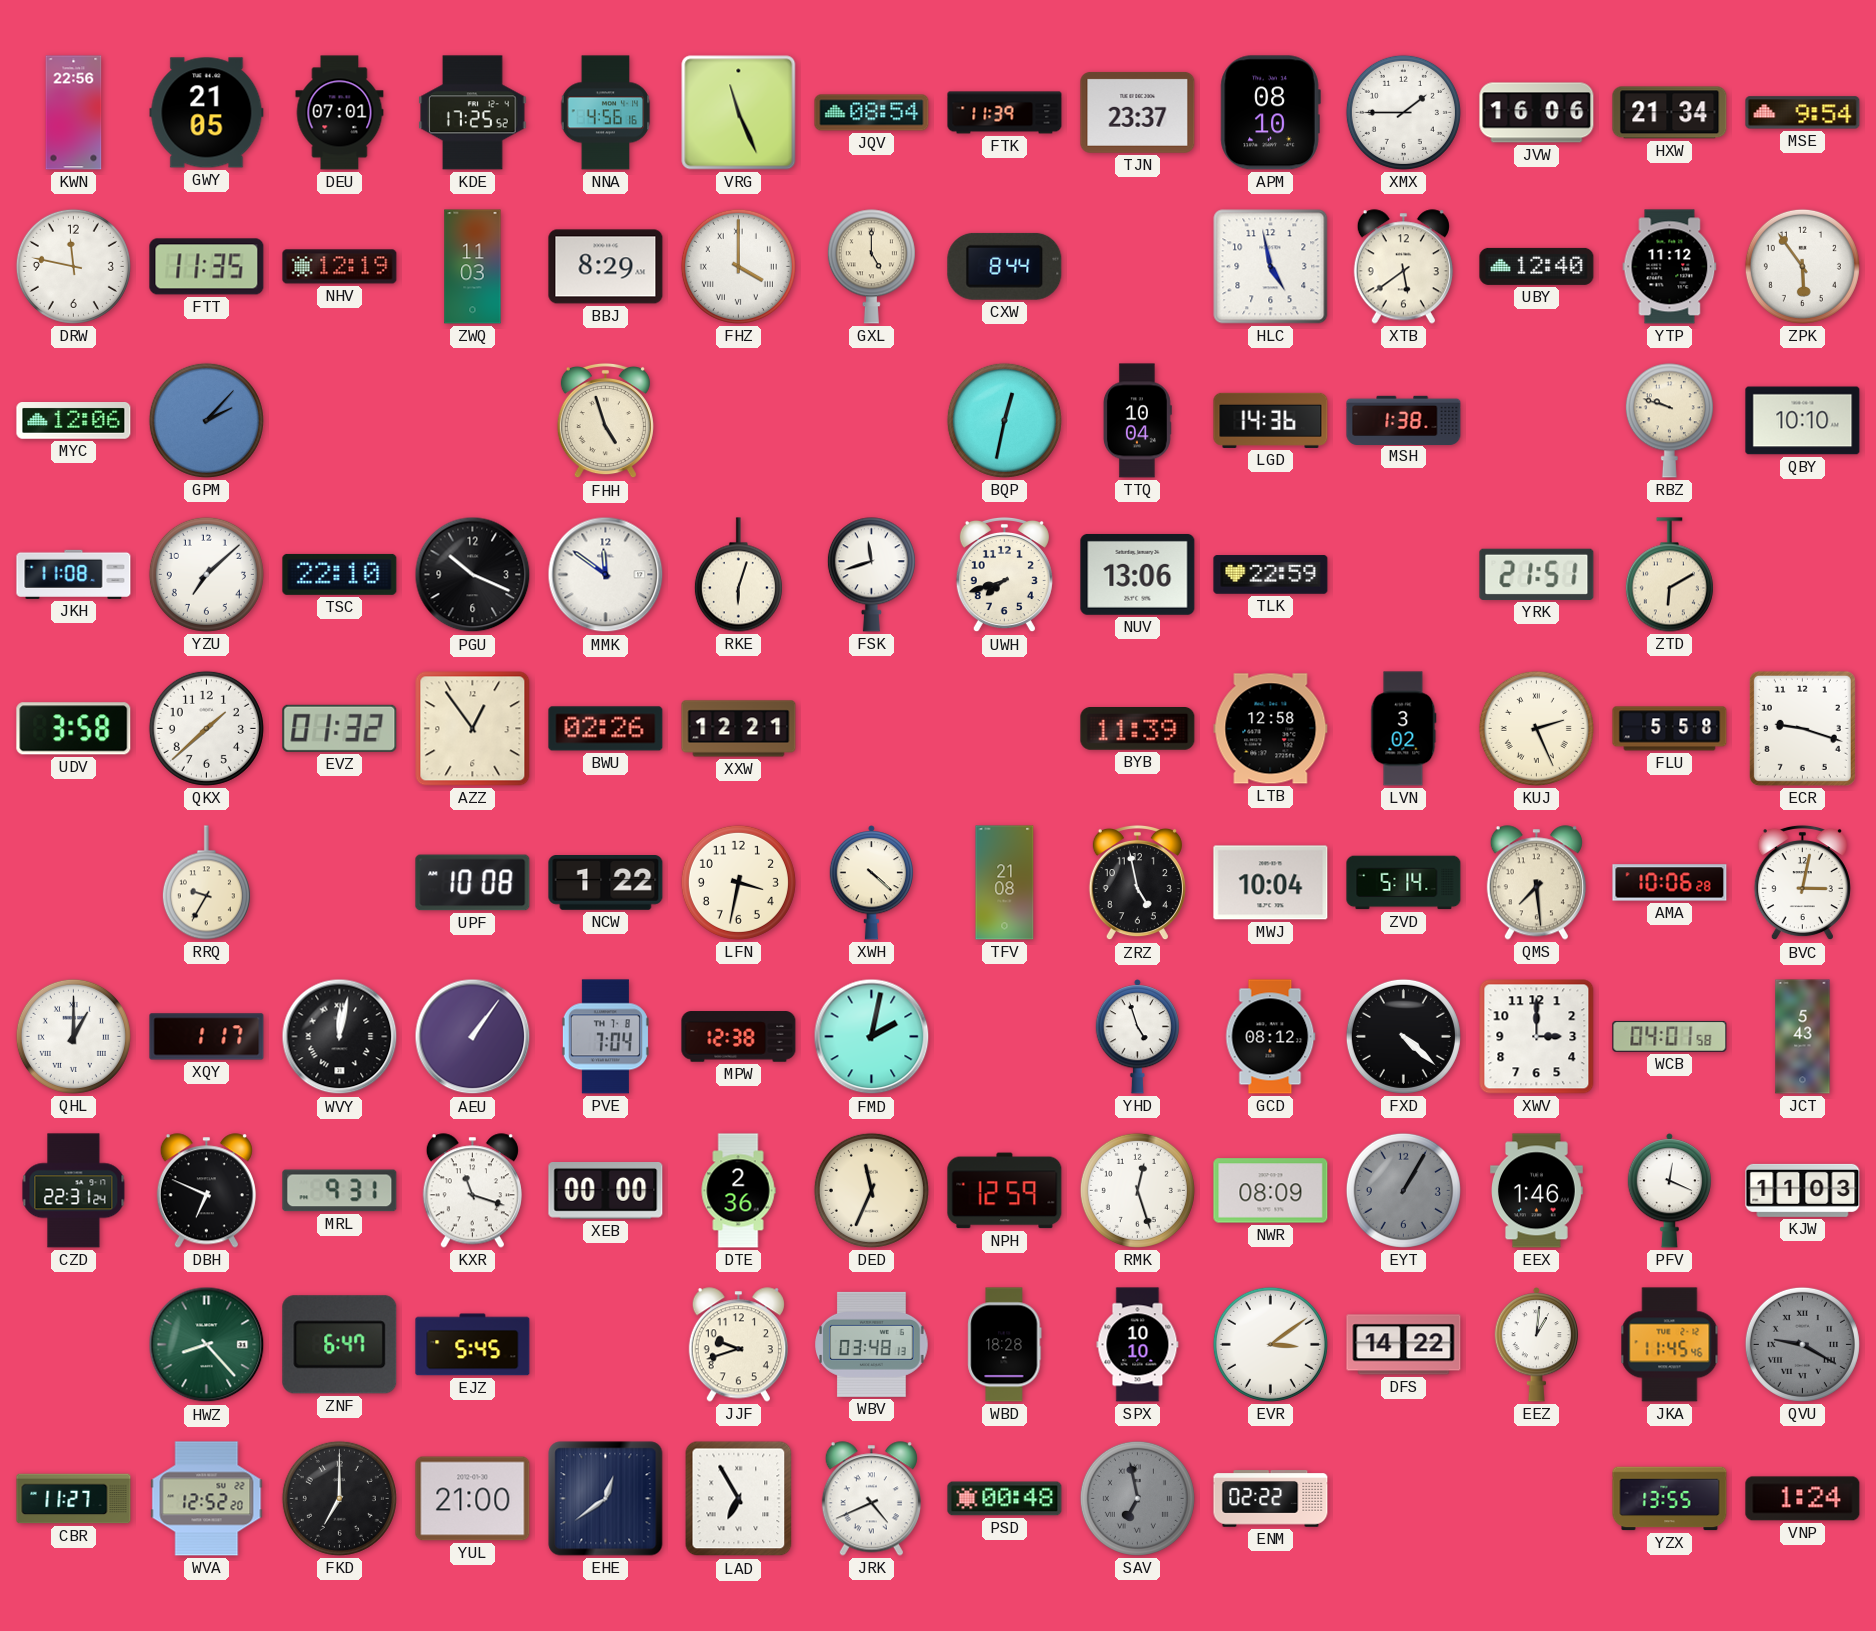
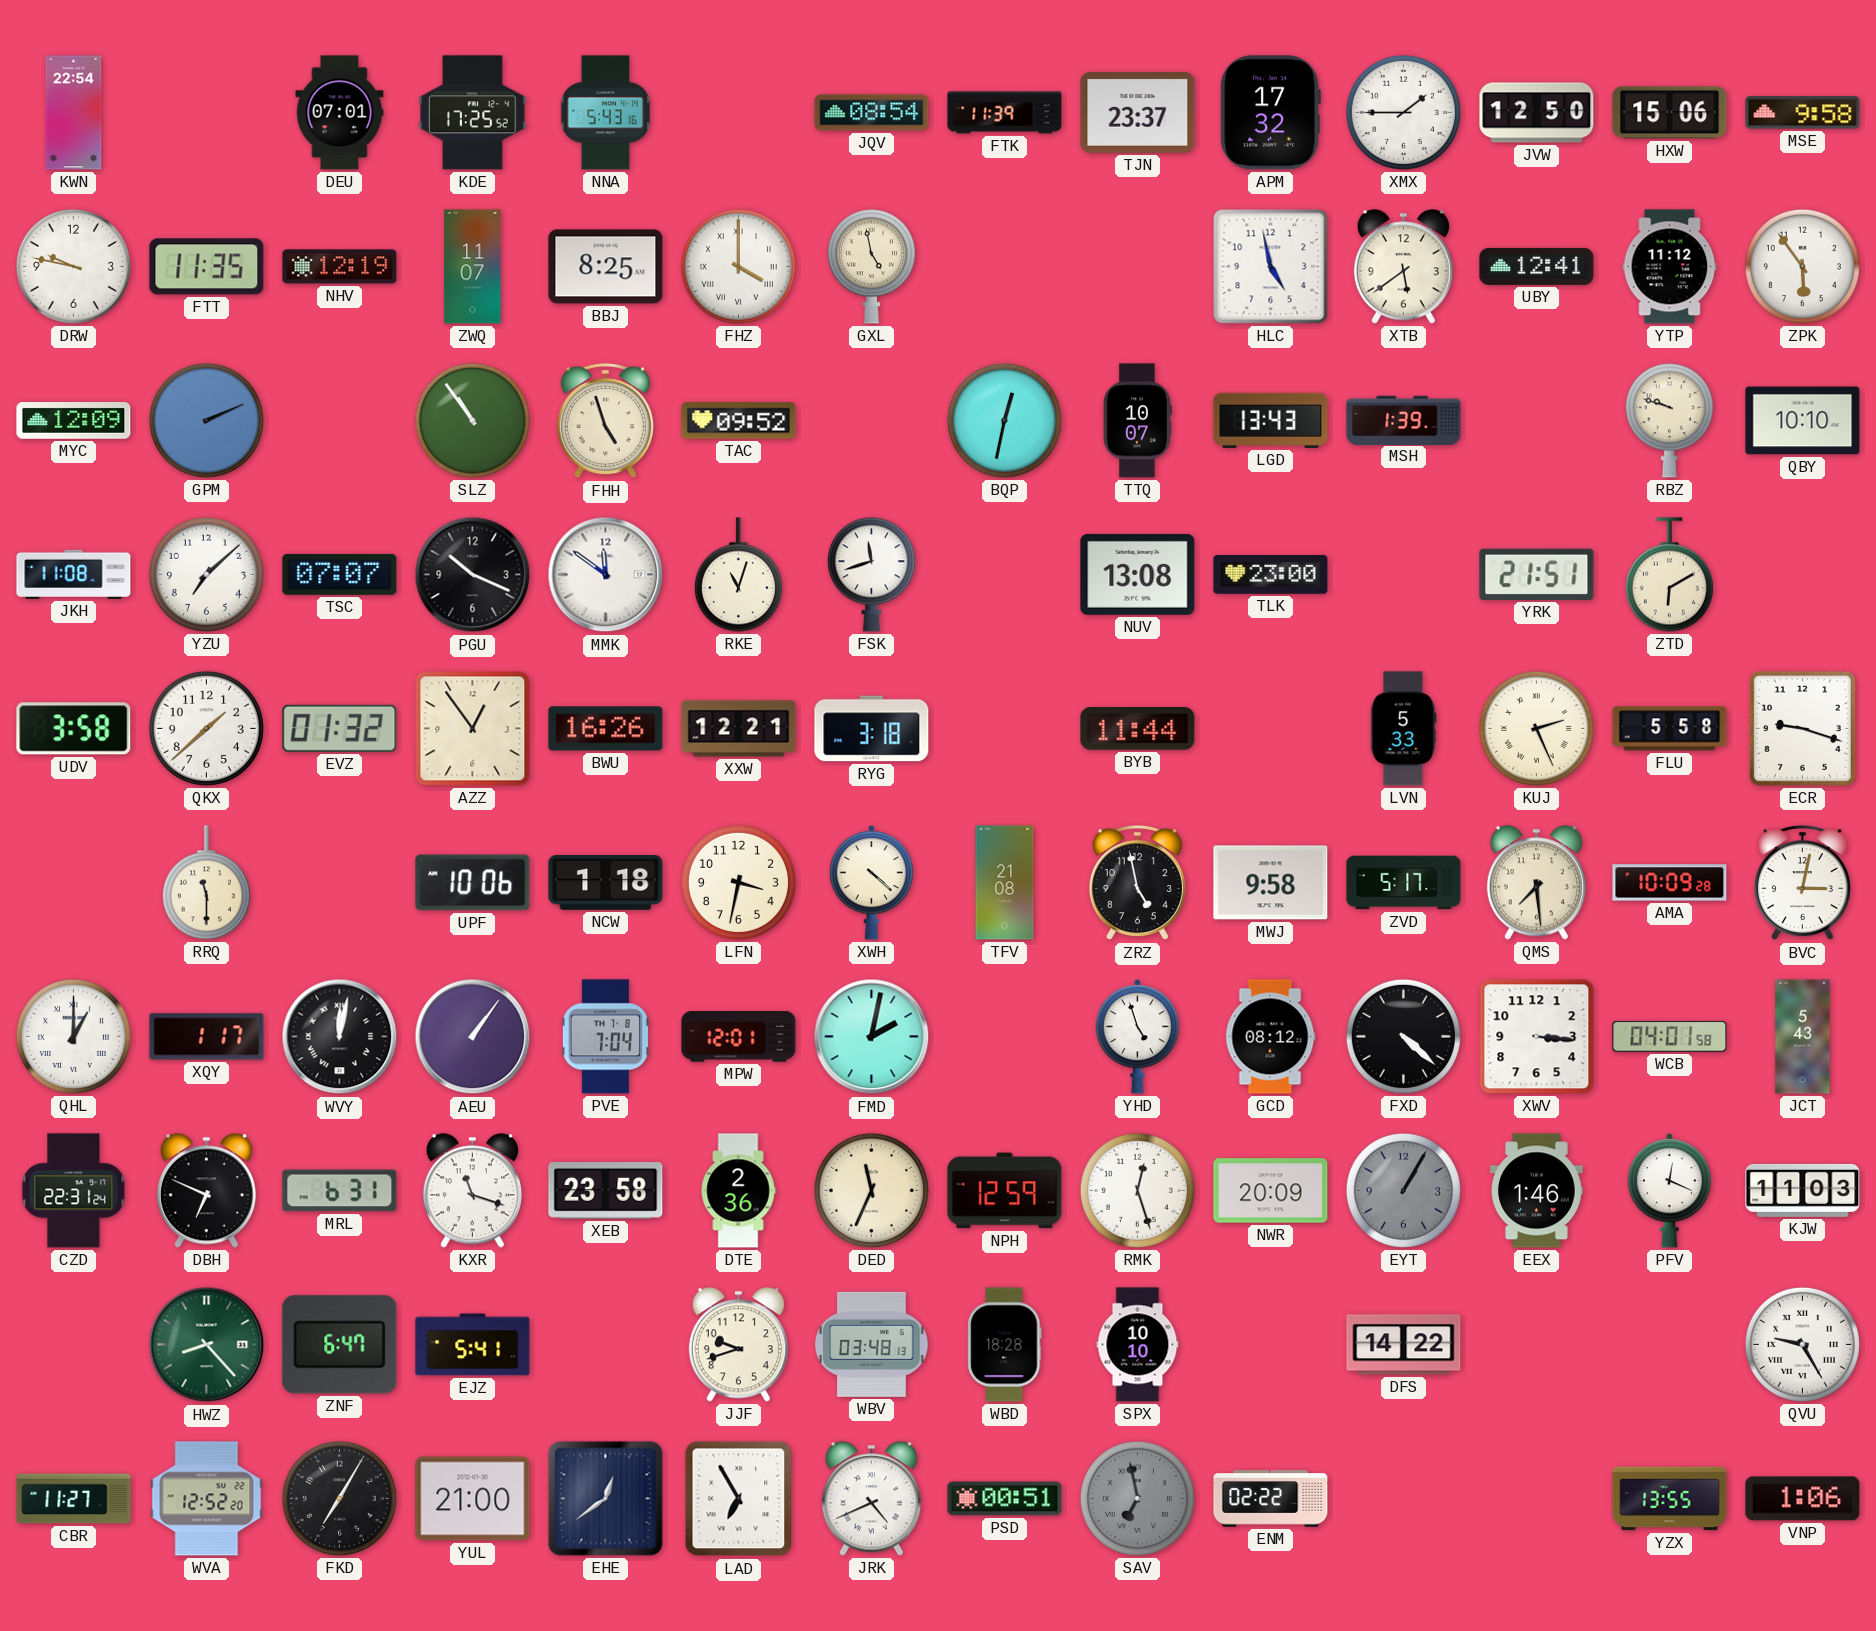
KWN: 22:56 -> 22:54 (74, 113)
GWY: 21:05 -> none (207, 113)
NNA: 4:56 -> 5:43 (606, 113)
VRG: 11:26 -> none (739, 113)
APM: 08:10 -> 17:32 (1270, 113)
JVW: 16:06 -> 12:50 (1537, 113)
HXW: 21:34 -> 15:06 (1670, 113)
MSE: 9:54 -> 9:58 (1803, 113)
DRW: 11:47 -> 9:47 (73, 266)
ZWQ: 11:03 -> 11:07 (473, 267)
BBJ: 8:29 -> 8:25 (606, 267)
GXL: 5:00 -> 4:58 (871, 267)
CXW: 8:44 -> none (1005, 266)
UBY: 12:40 -> 12:41 (1537, 266)
MYC: 12:06 -> 12:09 (74, 421)
GPM: 2:07 -> 2:11 (206, 420)
SLZ: none -> 10:54 (472, 420)
TAC: none -> 09:52 (739, 421)
TTQ: 10:04 -> 10:07 (1137, 421)
LGD: 14:36 -> 13:43 (1271, 420)
MSH: 1:38 -> 1:39 (1404, 420)
TSC: 22:10 -> 07:07 (340, 574)
RKE: 6:03 -> 11:03 (738, 575)
UWH: 7:42 -> none (1004, 575)
NUV: 13:06 -> 13:08 (1138, 574)
TLK: 22:59 -> 23:00 (1271, 575)
BWU: 02:26 -> 16:26 (606, 729)
RYG: none -> 3:18 (872, 729)
BYB: 11:39 -> 11:44 (1138, 729)
LTB: 12:58 -> none (1271, 729)
LVN: 3:02 -> 5:33 (1404, 729)
RRQ: 9:35 -> 11:30 (206, 883)
UPF: 10:08 -> 10:06 (473, 883)
NCW: 1:22 -> 1:18 (606, 883)
MWJ: 10:04 -> 9:58 (1271, 883)
ZVD: 5:14 -> 5:17 (1404, 883)
AMA: 10:06 -> 10:09 (1670, 883)
MPW: 12:38 -> 12:01 (739, 1037)
XWV: 3:00 -> 3:16 (1537, 1037)
MRL: 9:31 -> 6:31 (340, 1191)
XEB: 00:00 -> 23:58 (606, 1191)
NWR: 08:09 -> 20:09 (1271, 1191)
EJZ: 5:45 -> 5:41 (473, 1345)
EVR: 3:09 -> none (1270, 1344)
EEZ: 1:01 -> none (1536, 1345)
JKA: 11:45 -> none (1670, 1345)
QVU: 9:20 -> 9:25 (1802, 1344)
QVU dial: grey -> white (1802, 1344)
FKD: 7:00 -> 7:05 (339, 1498)
PSD: 00:48 -> 00:51 (1005, 1499)
VNP: 1:24 -> 1:06 (1803, 1499)
